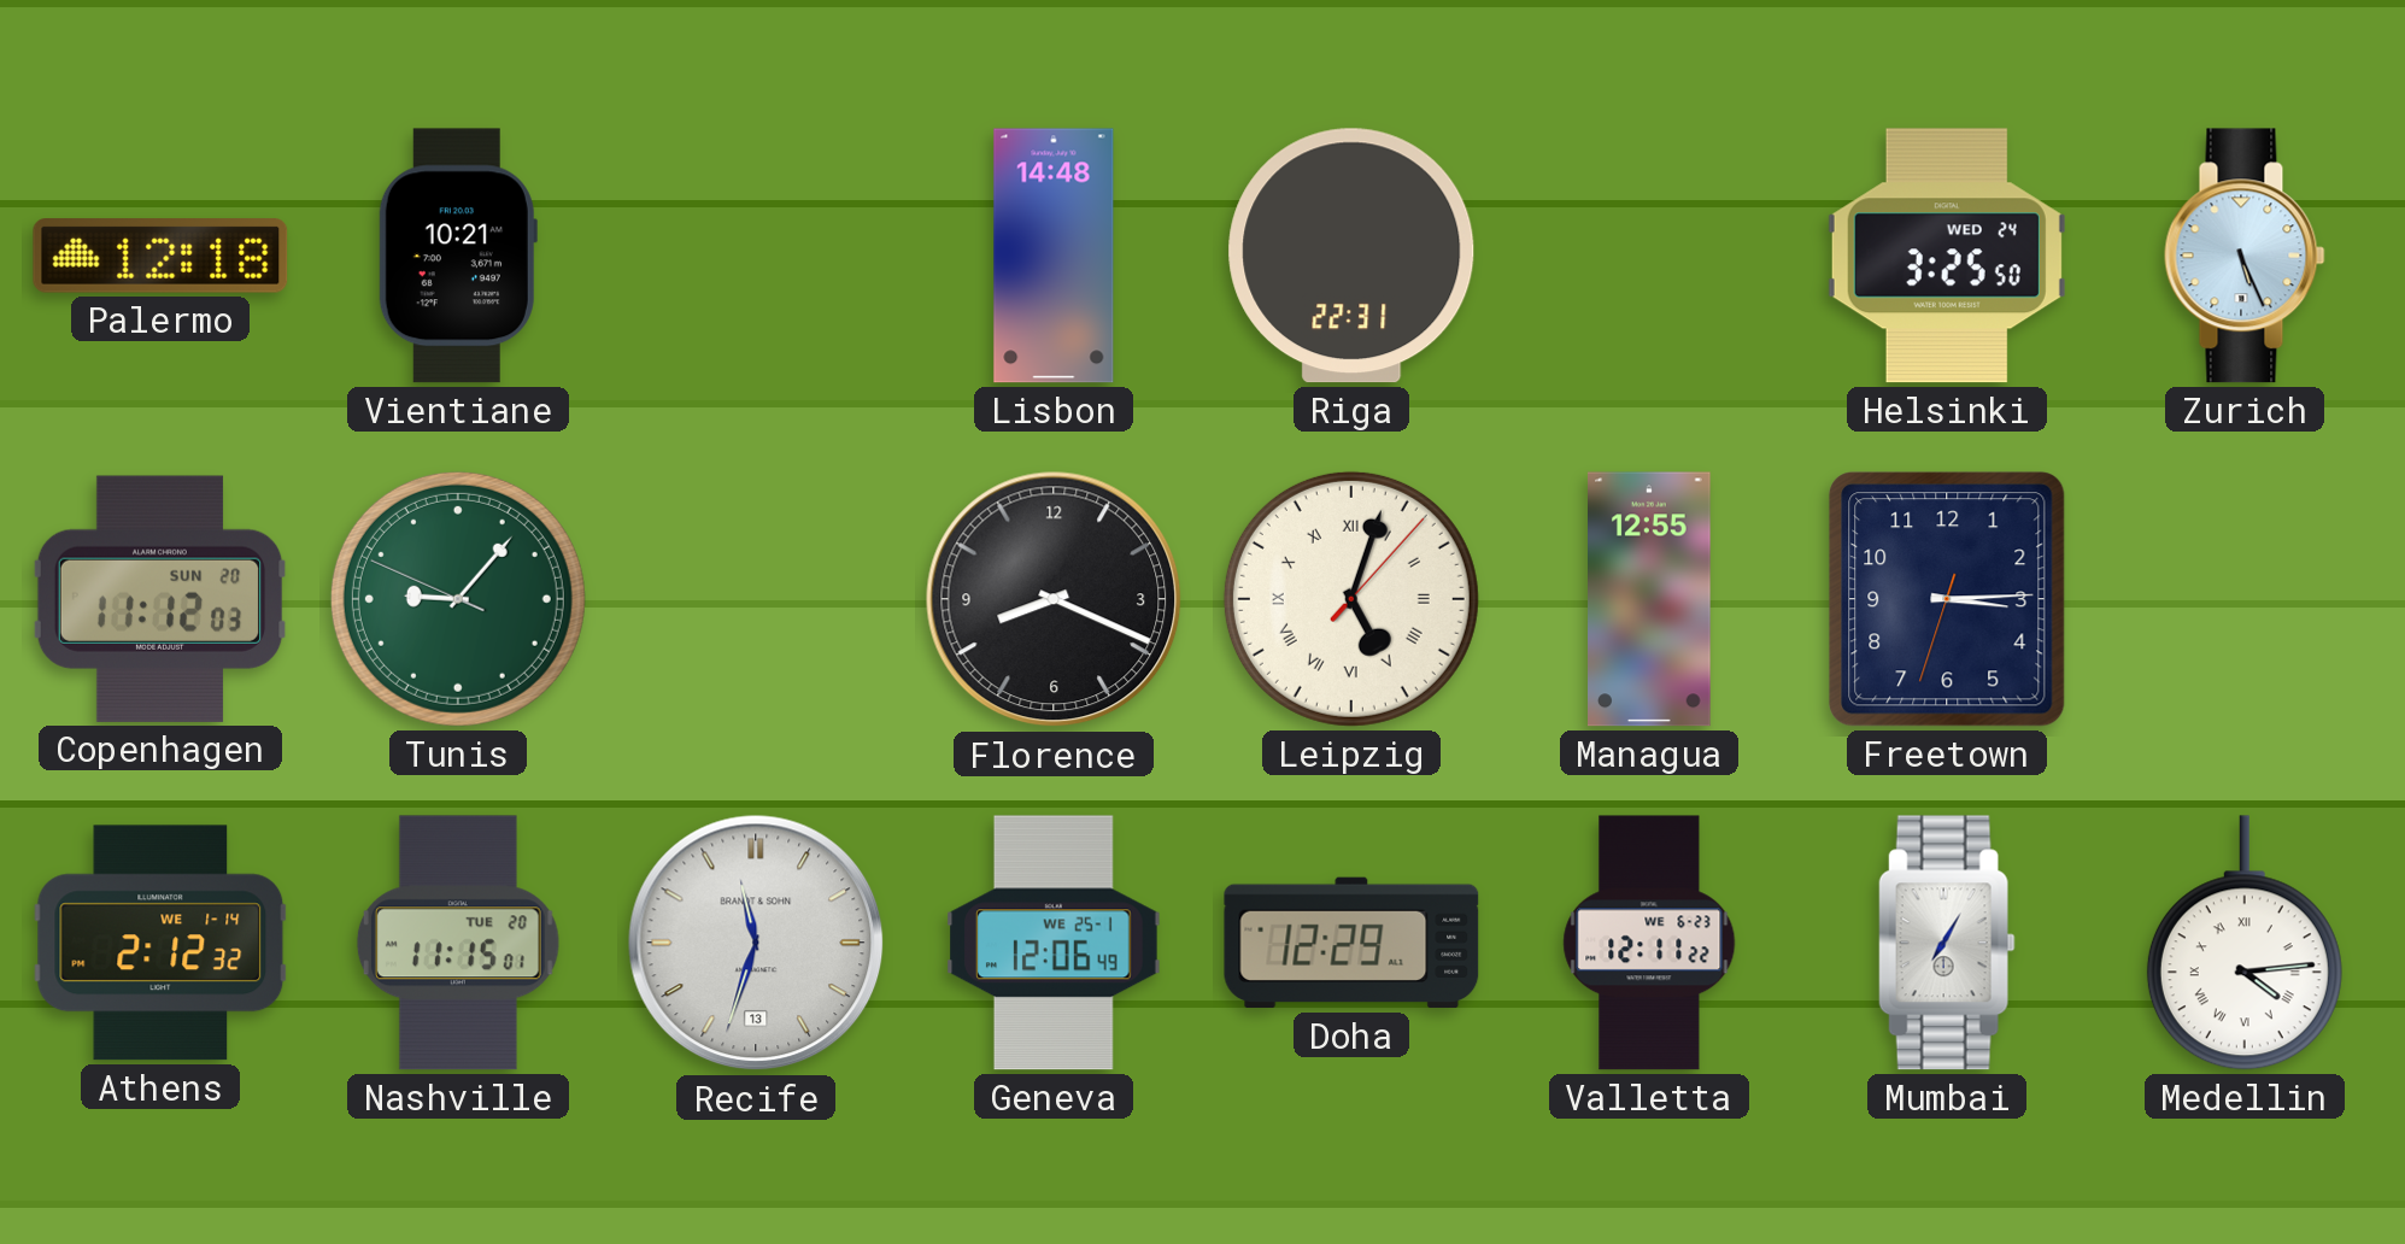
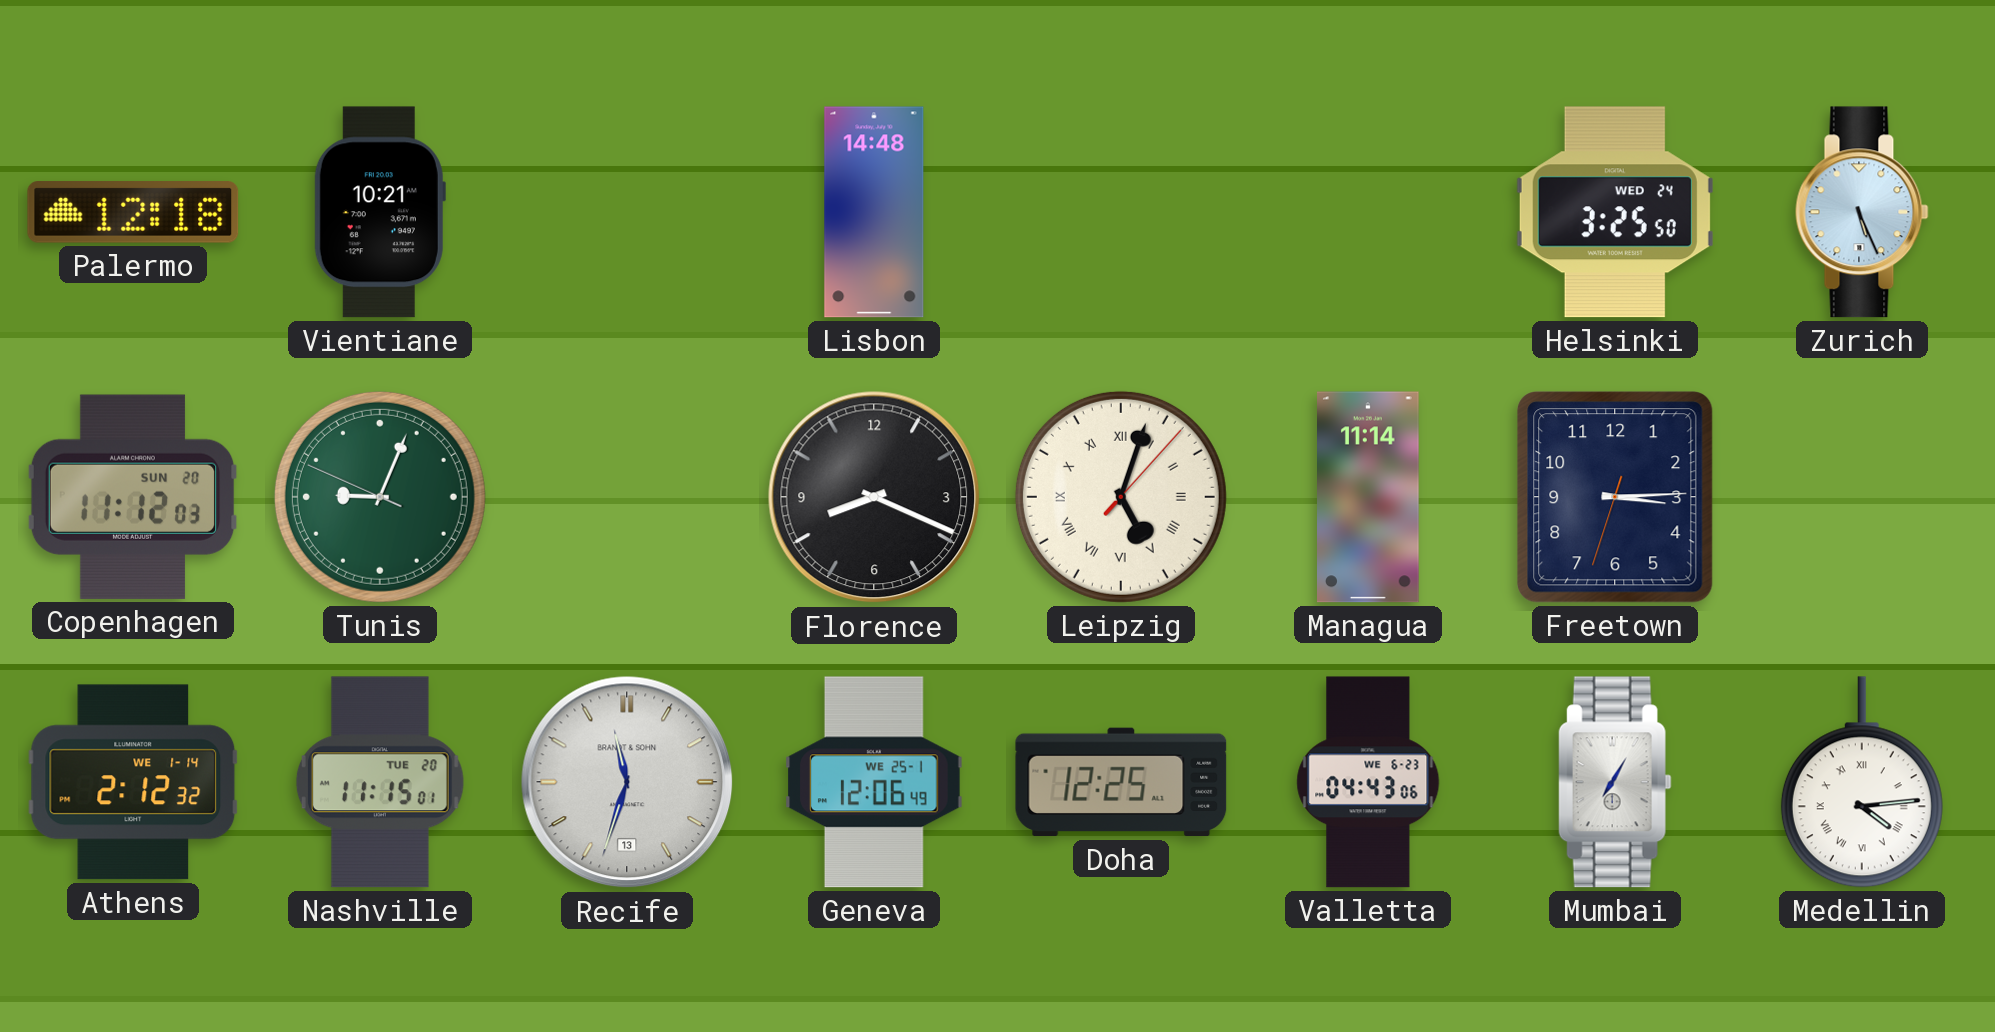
Riga: 22:31 -> none (1351, 256)
Tunis: 9:06 -> 9:03 (380, 497)
Managua: 12:55 -> 11:14 (1369, 497)
Doha: 12:29 -> 12:25 (1121, 782)
Valletta: 12:11 -> 04:43 (1368, 782)
